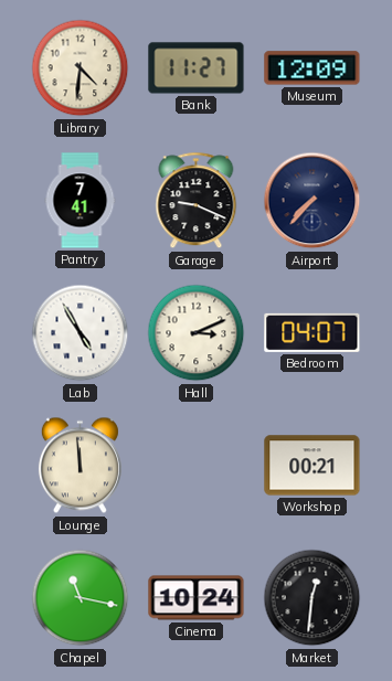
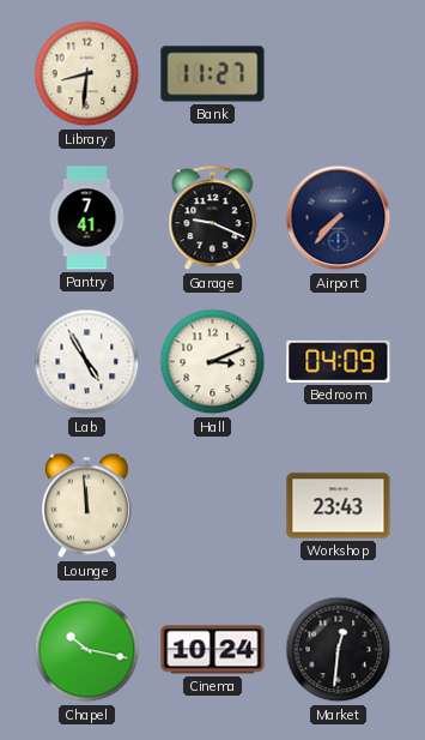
Library: 4:31 -> 8:31 (87, 74)
Museum: 12:09 -> none (312, 68)
Bedroom: 04:07 -> 04:09 (339, 361)
Workshop: 00:21 -> 23:43 (339, 506)
Chapel: 11:17 -> 10:17 (87, 650)
